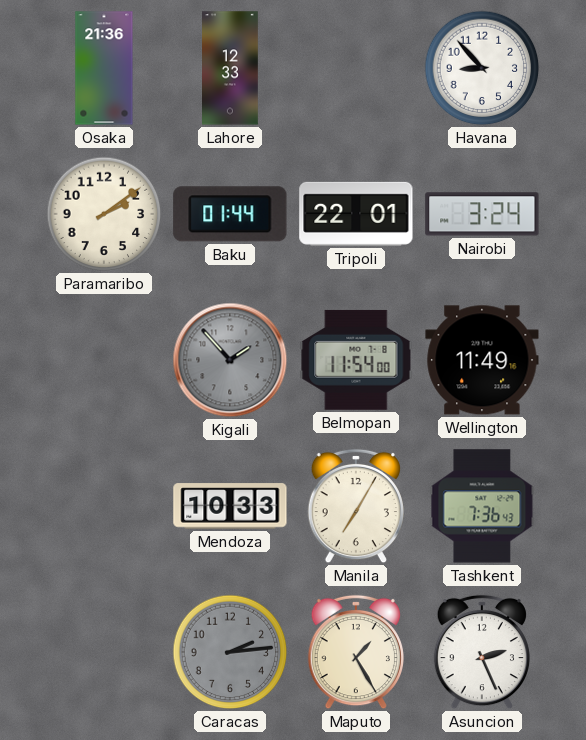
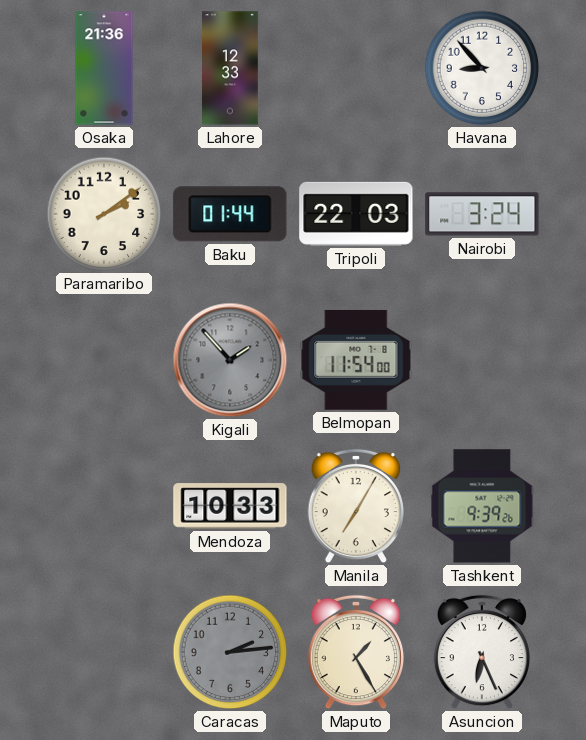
Tripoli: 22:01 -> 22:03 (356, 214)
Wellington: 11:49 -> none (482, 360)
Tashkent: 7:36 -> 9:39 (482, 506)
Asuncion: 2:26 -> 6:26 (482, 652)
